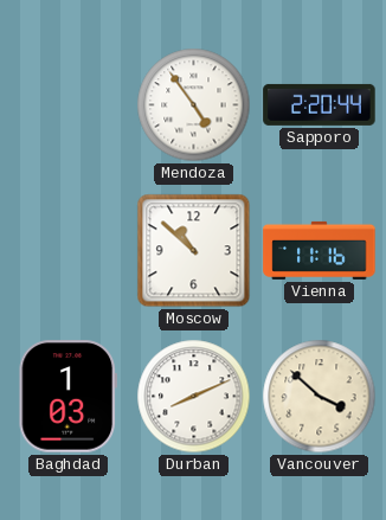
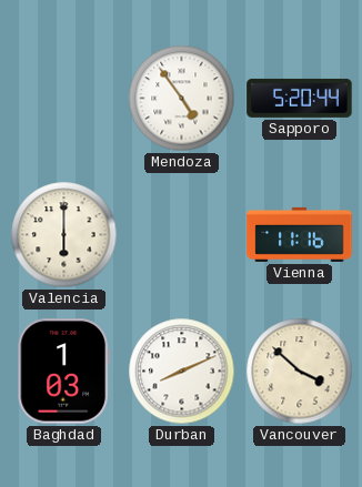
Sapporo: 2:20 -> 5:20 (300, 98)
Valencia: none -> 6:00 (64, 235)
Moscow: 10:52 -> none (194, 251)
